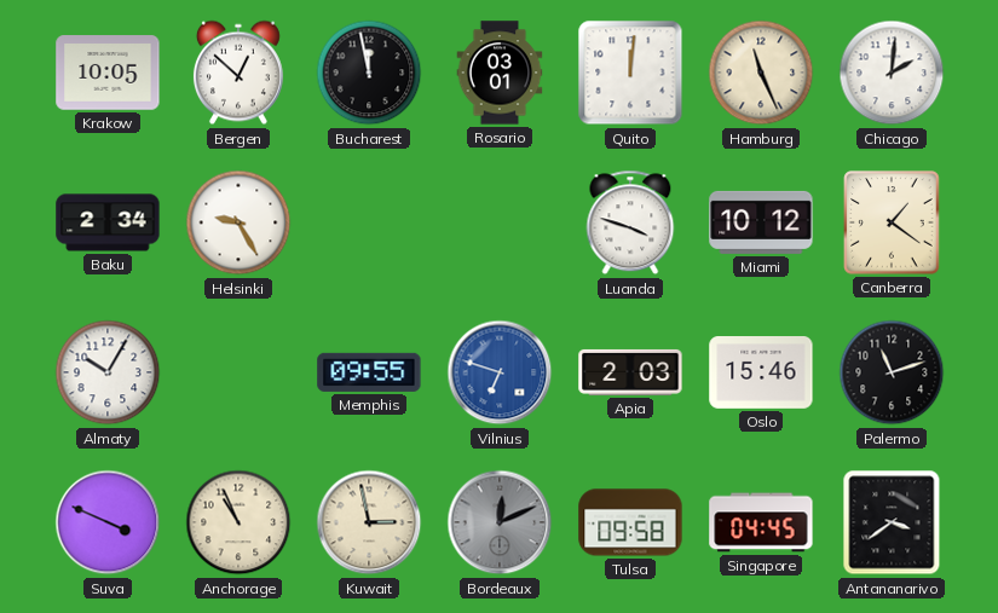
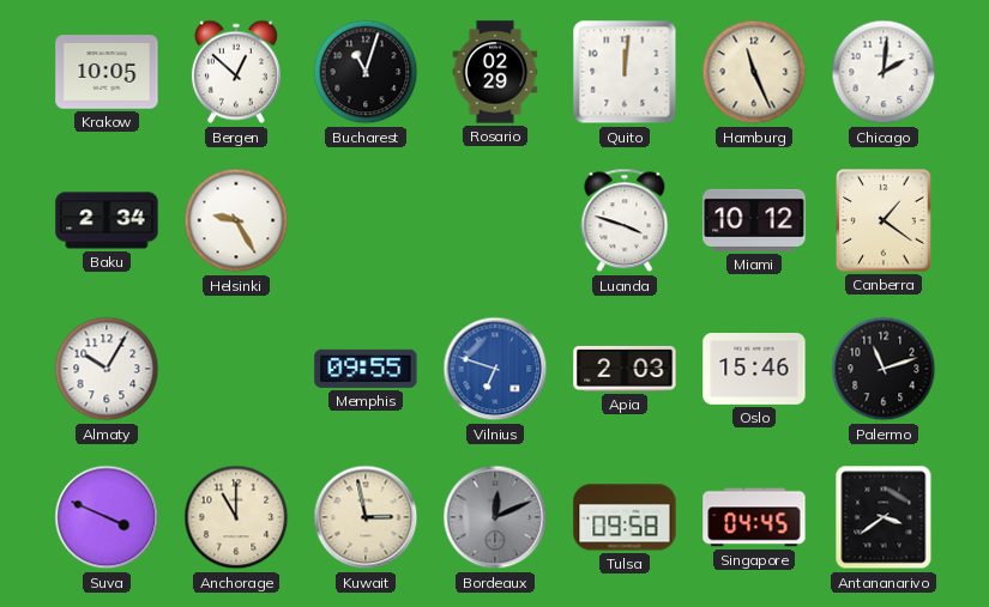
Bucharest: 11:58 -> 11:03 (366, 72)
Rosario: 03:01 -> 02:29 (495, 72)
Anchorage: 10:56 -> 11:00 (236, 517)
